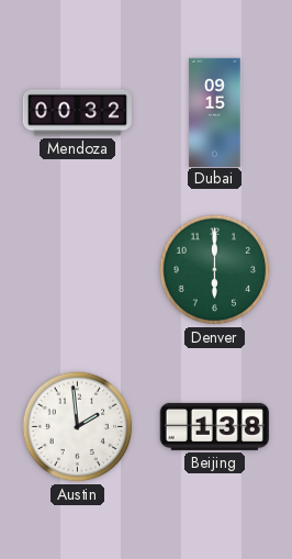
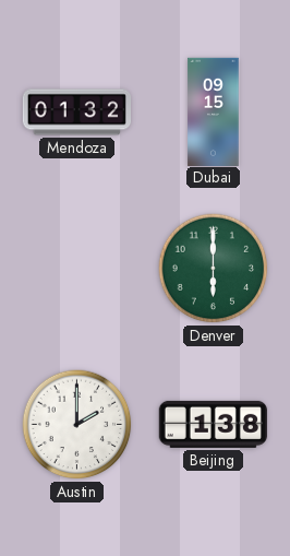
Mendoza: 00:32 -> 01:32 (76, 113)
Austin: 1:59 -> 2:00 (77, 425)
